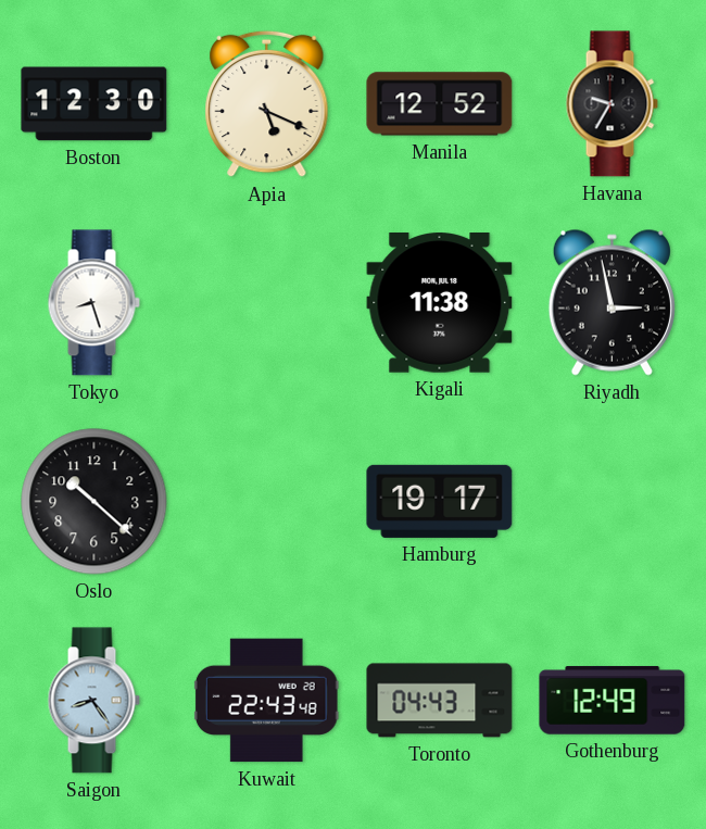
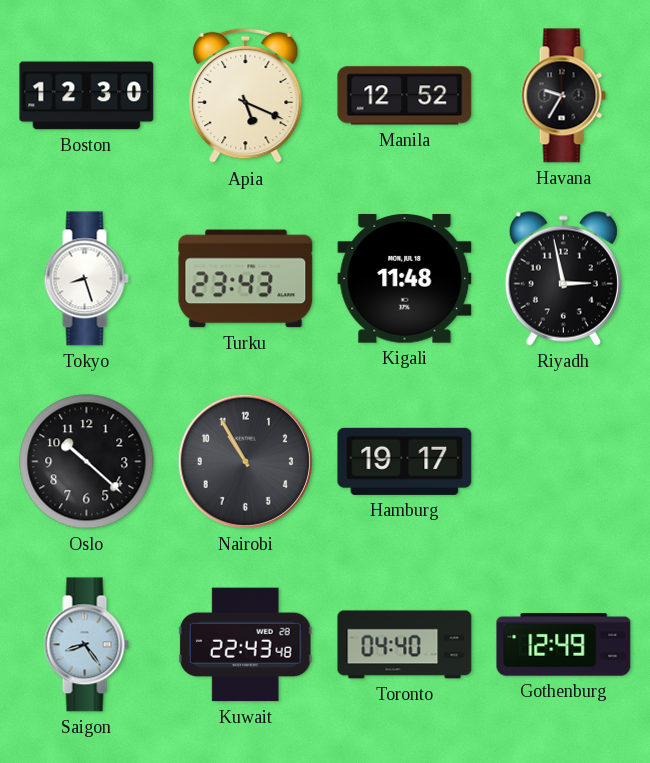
Turku: none -> 23:43 (246, 279)
Kigali: 11:38 -> 11:48 (405, 279)
Nairobi: none -> 10:55 (245, 461)
Toronto: 04:43 -> 04:40 (405, 645)
